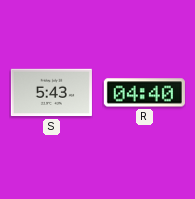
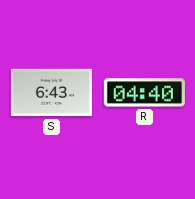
S: 5:43 -> 6:43 (51, 93)
